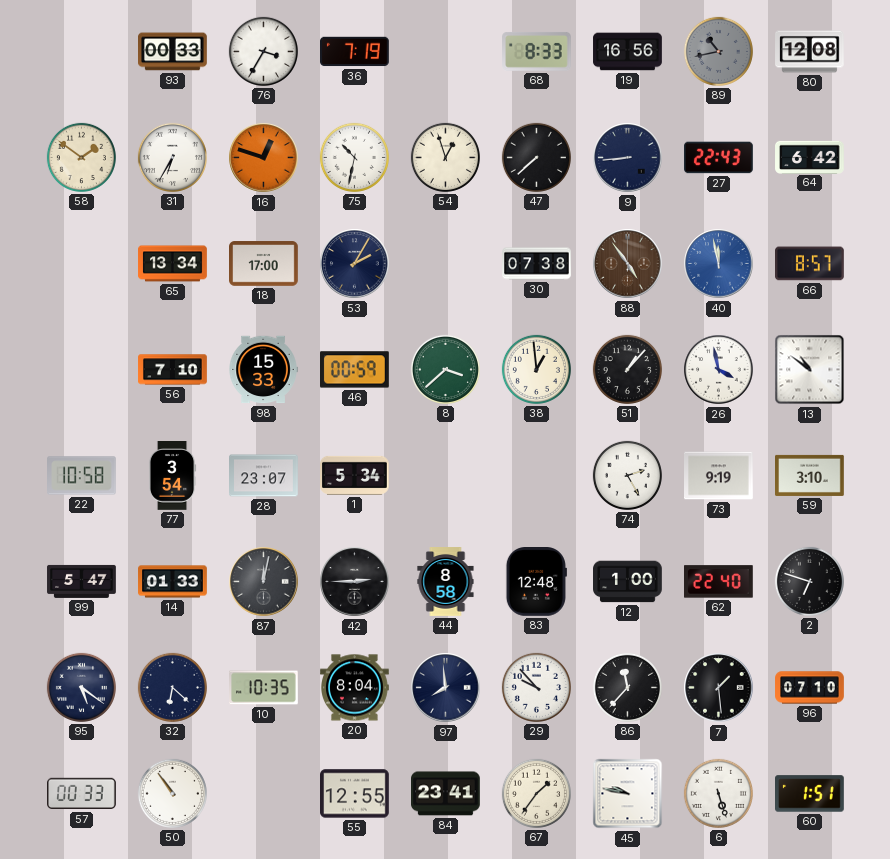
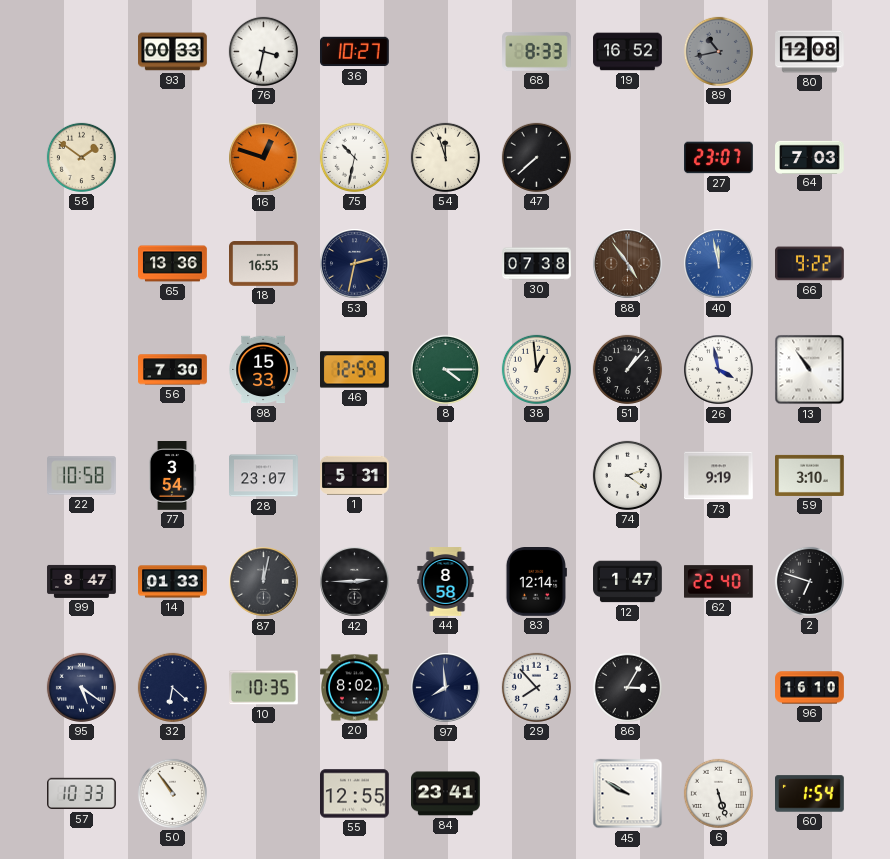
76: 3:35 -> 3:32 (263, 51)
36: 7:19 -> 10:27 (355, 52)
19: 16:56 -> 16:52 (628, 52)
31: 6:35 -> none (172, 157)
54: 12:57 -> 11:57 (445, 157)
9: 8:44 -> none (628, 158)
27: 22:43 -> 23:07 (719, 158)
64: 6:42 -> 7:03 (810, 157)
65: 13:34 -> 13:36 (173, 264)
18: 17:00 -> 16:55 (264, 264)
53: 2:05 -> 2:32 (355, 264)
66: 8:57 -> 9:22 (810, 264)
56: 7:10 -> 7:30 (173, 370)
46: 00:59 -> 12:59 (355, 370)
8: 3:38 -> 4:15 (445, 369)
13: 10:51 -> 10:54 (810, 370)
1: 5:34 -> 5:31 (355, 475)
74: 2:25 -> 2:21 (627, 475)
99: 5:47 -> 8:47 (82, 581)
83: 12:48 -> 12:14 (536, 582)
12: 1:00 -> 1:47 (628, 582)
20: 8:04 -> 8:02 (355, 688)
29: 9:53 -> 7:53 (536, 687)
86: 11:37 -> 3:05 (627, 687)
7: 1:29 -> none (719, 688)
96: 07:10 -> 16:10 (810, 688)
57: 00:33 -> 10:33 (82, 794)
67: 1:36 -> none (536, 793)
45: 9:47 -> 9:50 (628, 794)
60: 1:51 -> 1:54 (810, 794)
